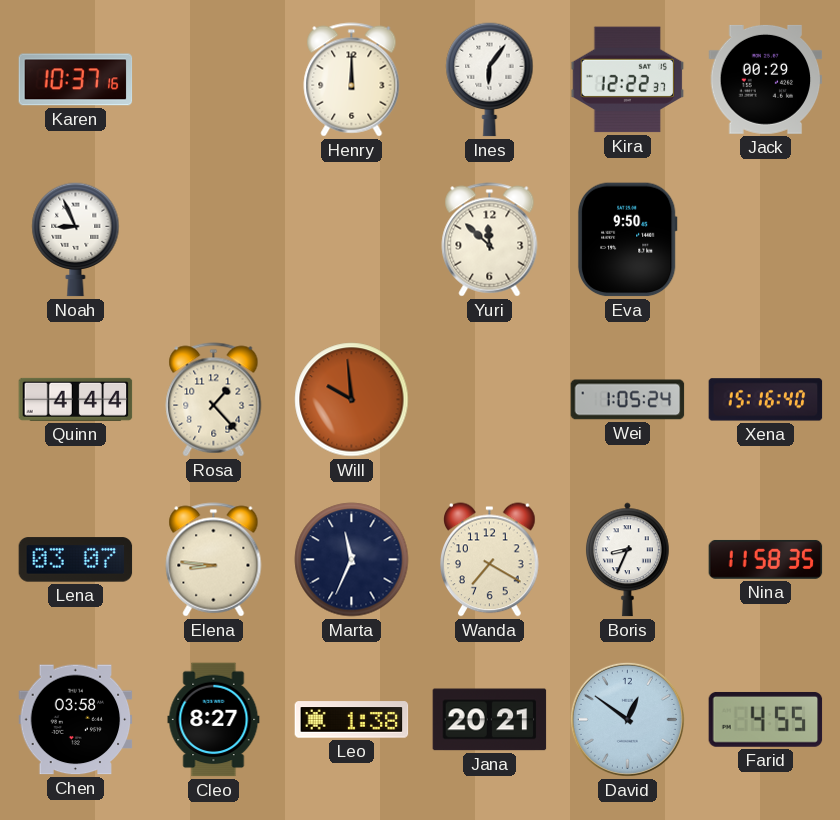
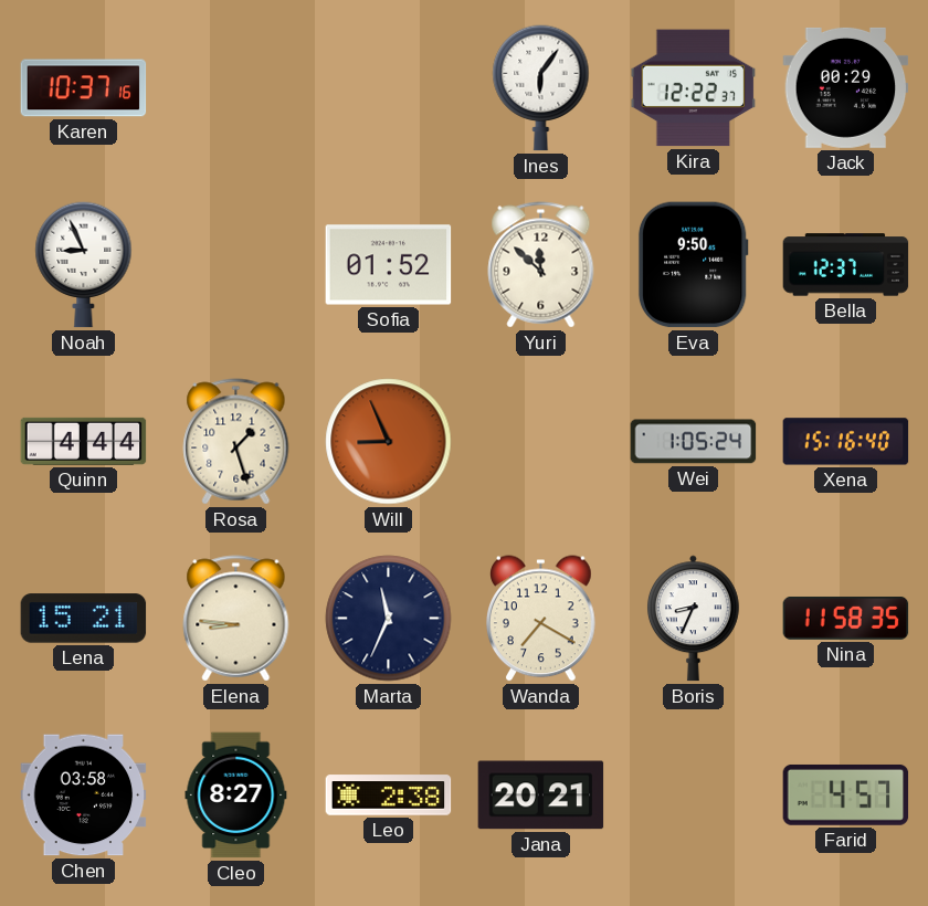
Henry: 12:00 -> none (352, 80)
Sofia: none -> 01:52 (389, 265)
Bella: none -> 12:37 (846, 265)
Rosa: 1:23 -> 1:27 (236, 442)
Will: 9:59 -> 8:56 (389, 442)
Lena: 03:07 -> 15:21 (84, 619)
Leo: 1:38 -> 2:38 (389, 796)
David: 12:51 -> none (627, 719)
Farid: 4:55 -> 4:57 (846, 794)
